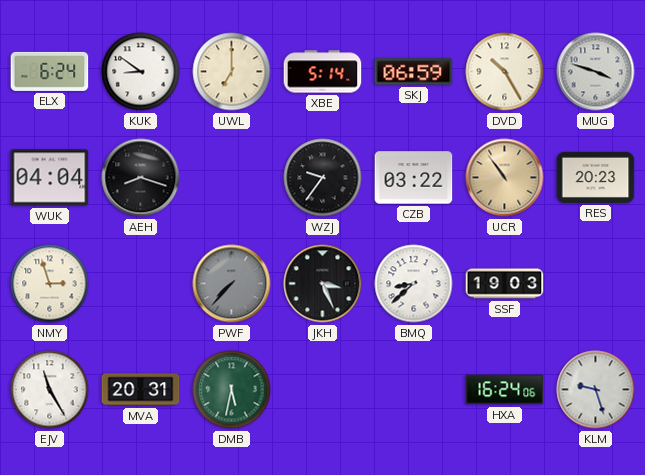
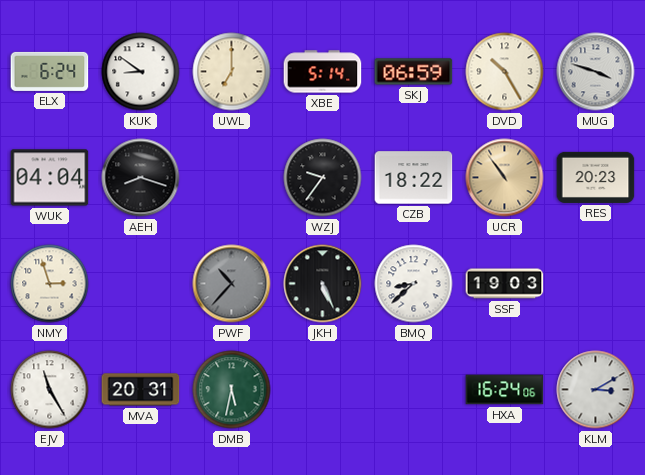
CZB: 03:22 -> 18:22 (414, 178)
PWF: 7:37 -> 10:37 (232, 284)
JKH: 3:26 -> 5:26 (323, 284)
KLM: 9:27 -> 3:10 (596, 390)
